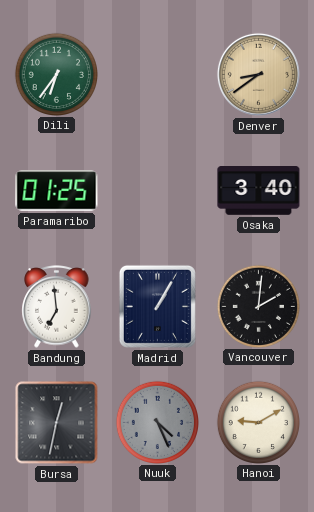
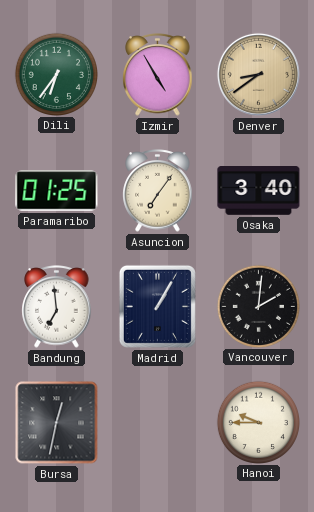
Izmir: none -> 4:55 (158, 75)
Asuncion: none -> 7:06 (158, 191)
Nuuk: 4:26 -> none (157, 422)
Hanoi: 9:10 -> 9:45 (258, 422)
